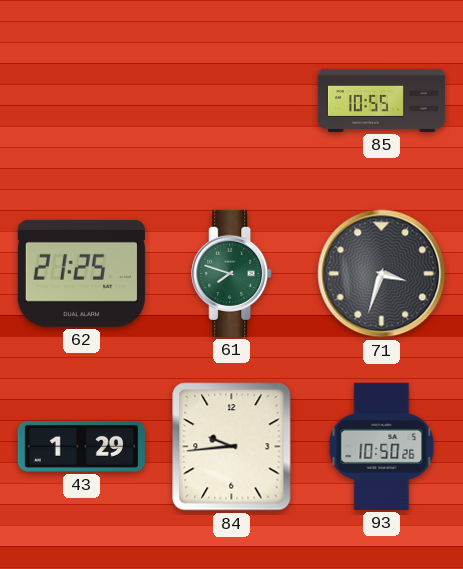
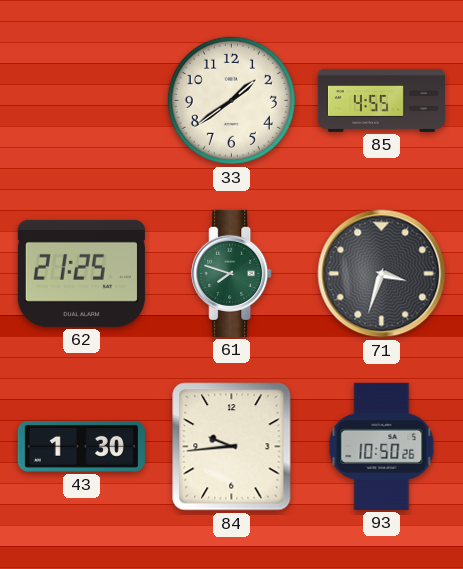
33: none -> 1:39 (231, 100)
85: 10:55 -> 4:55 (381, 100)
43: 1:29 -> 1:30 (81, 446)
